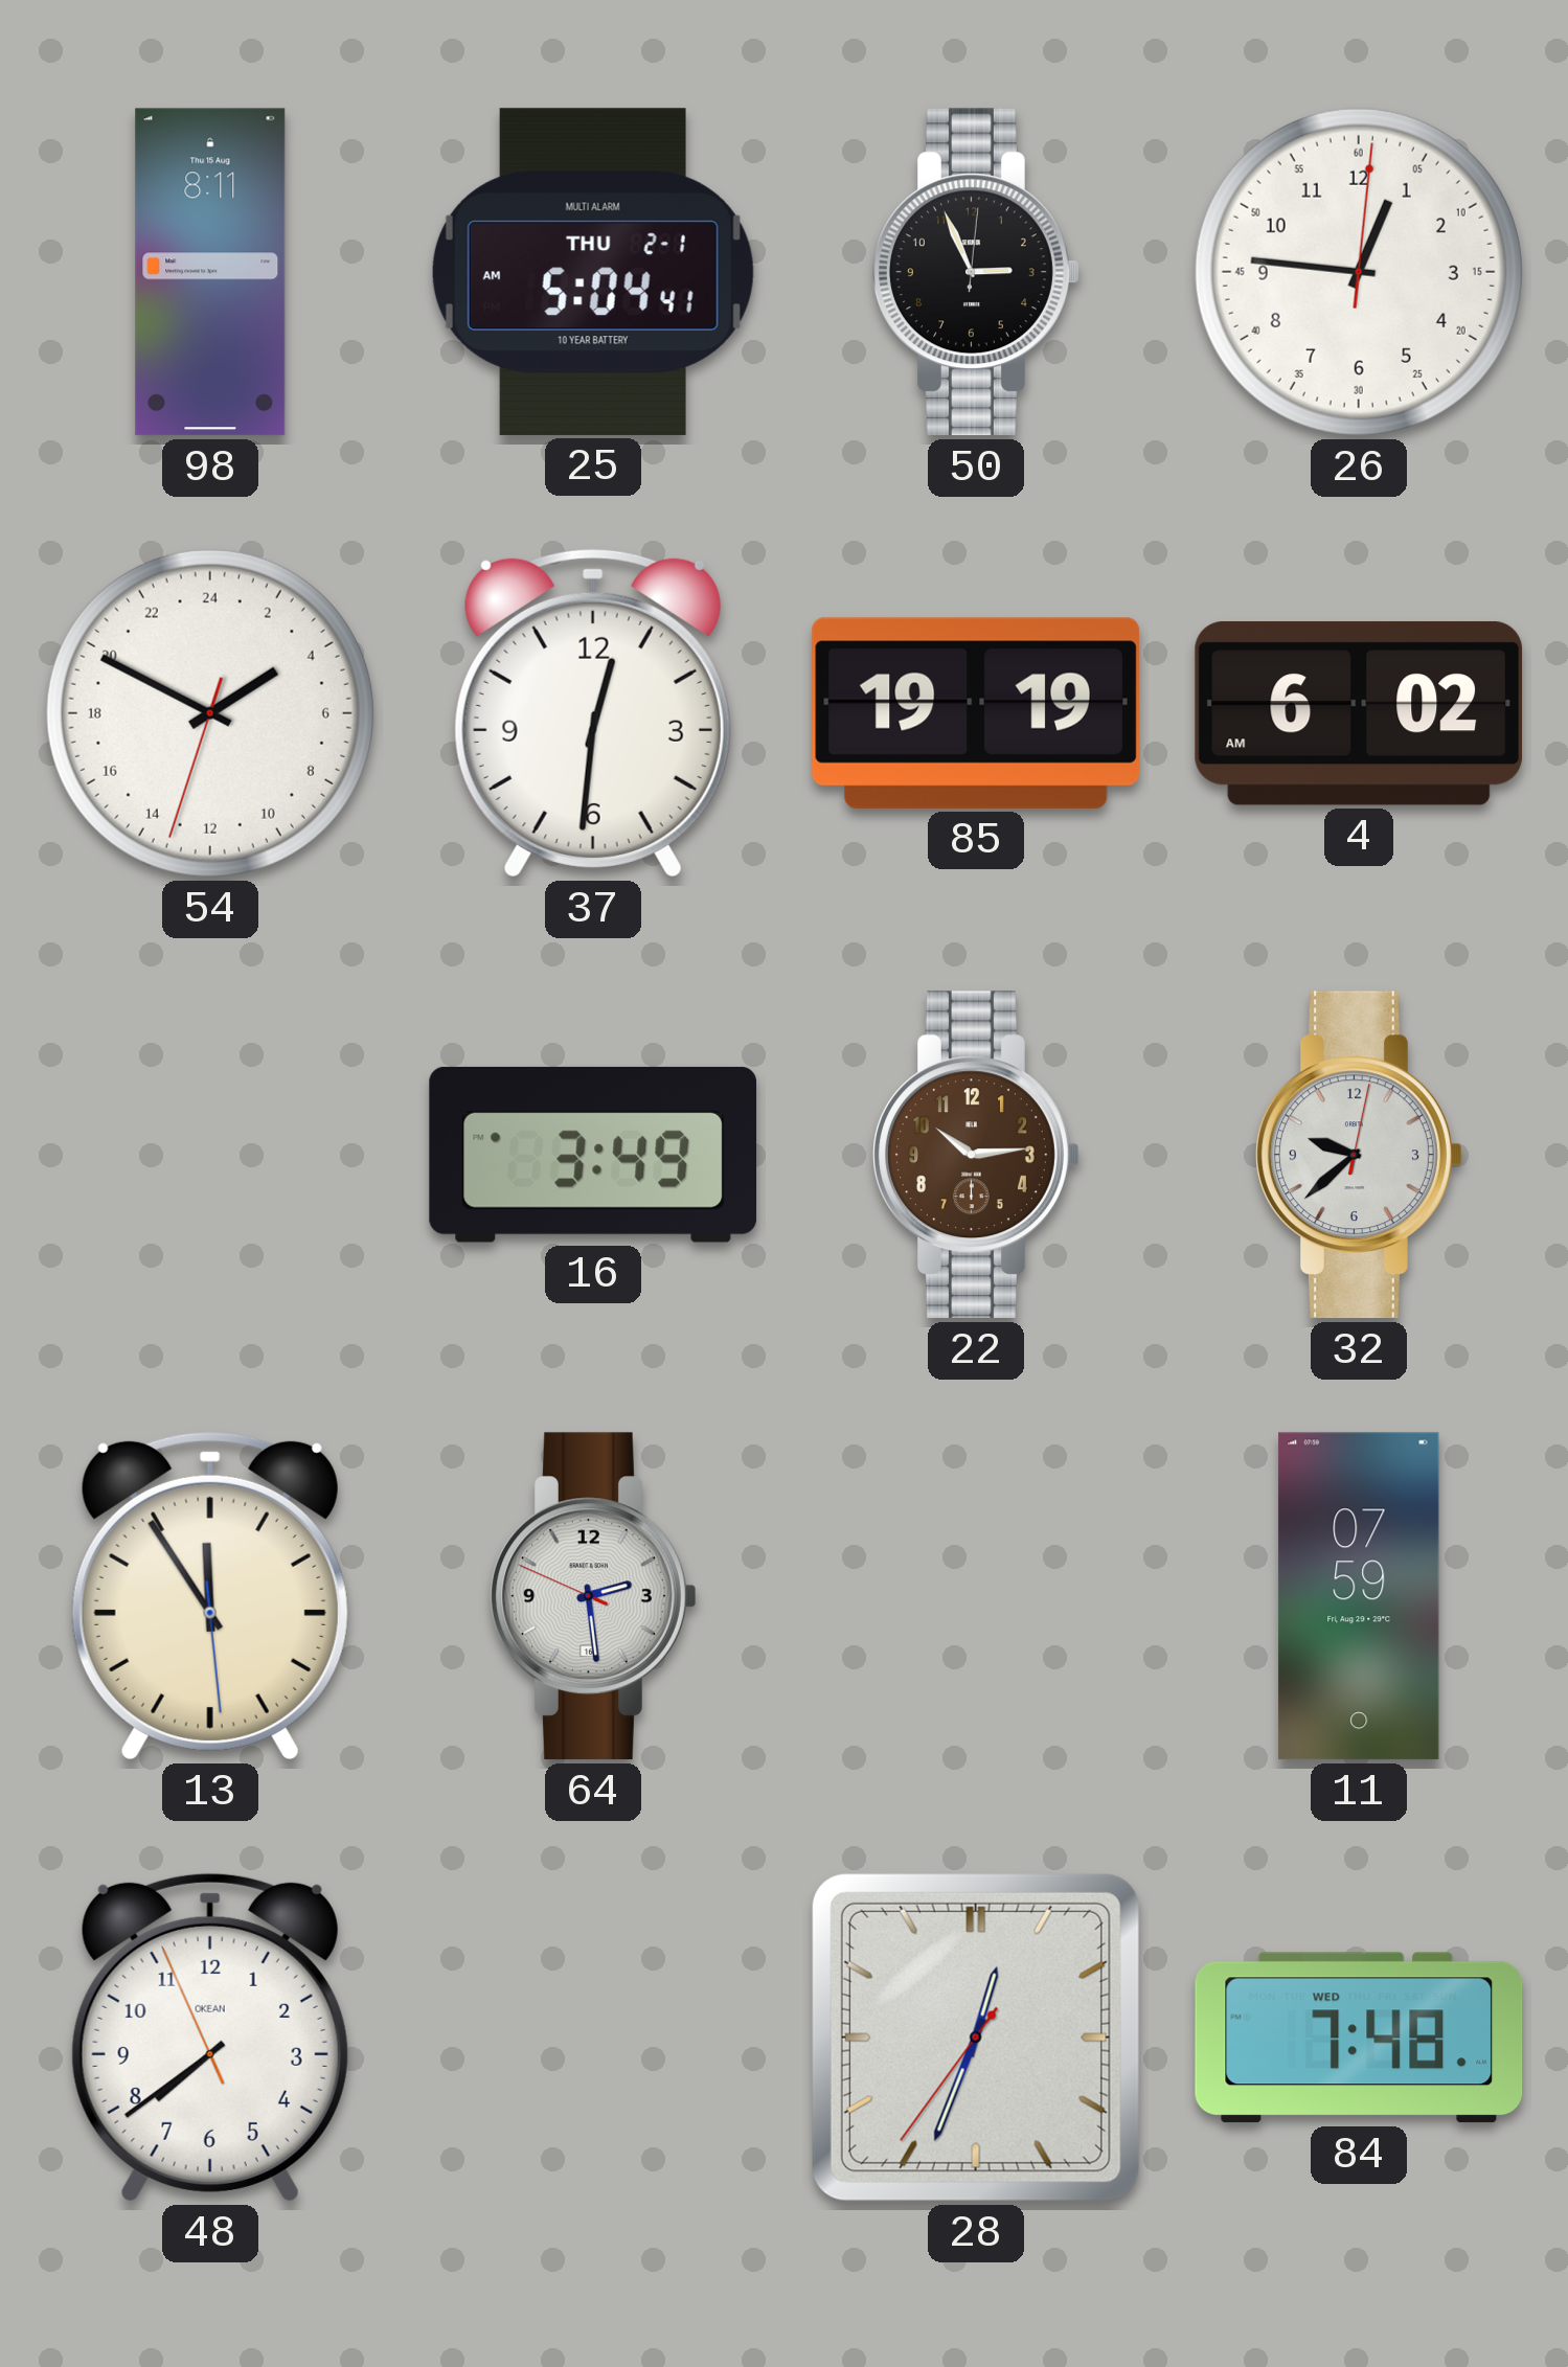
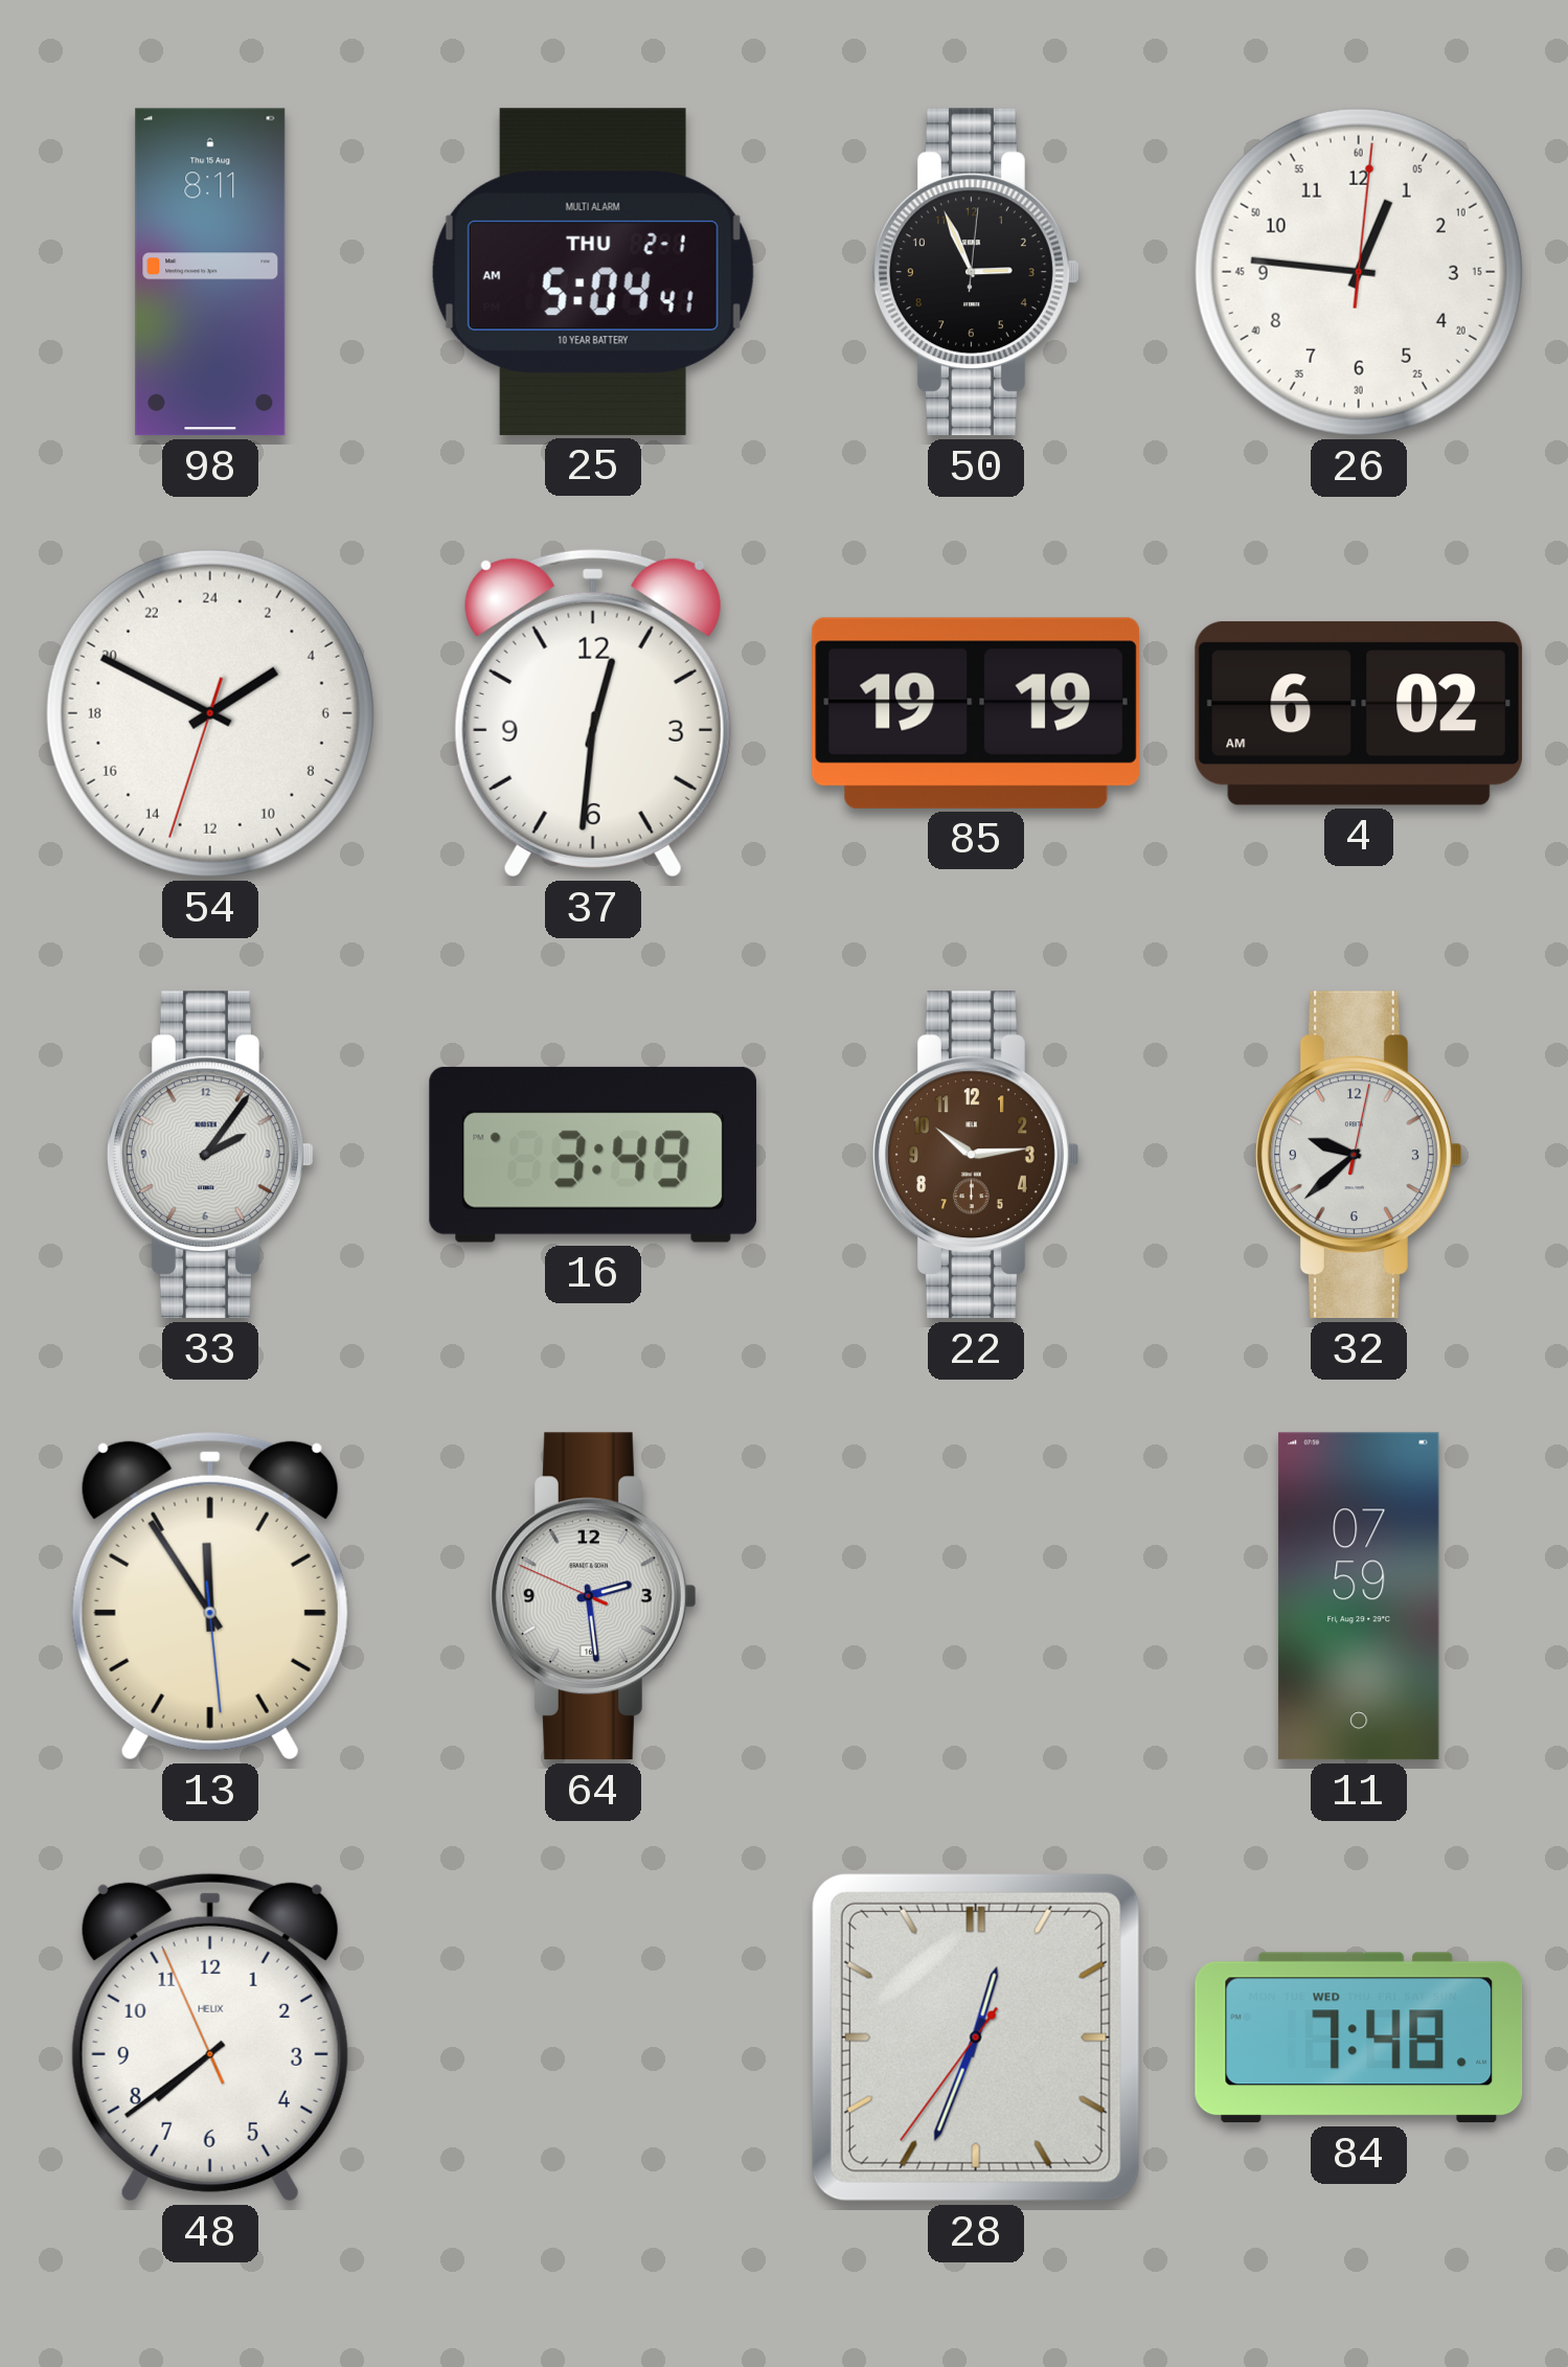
33: none -> 2:06 (210, 1155)
48 brand: OKEAN -> HELIX (210, 2038)
